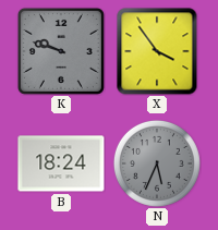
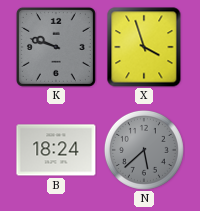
X: 3:54 -> 3:57 (144, 47)
N: 5:34 -> 5:38 (144, 150)
